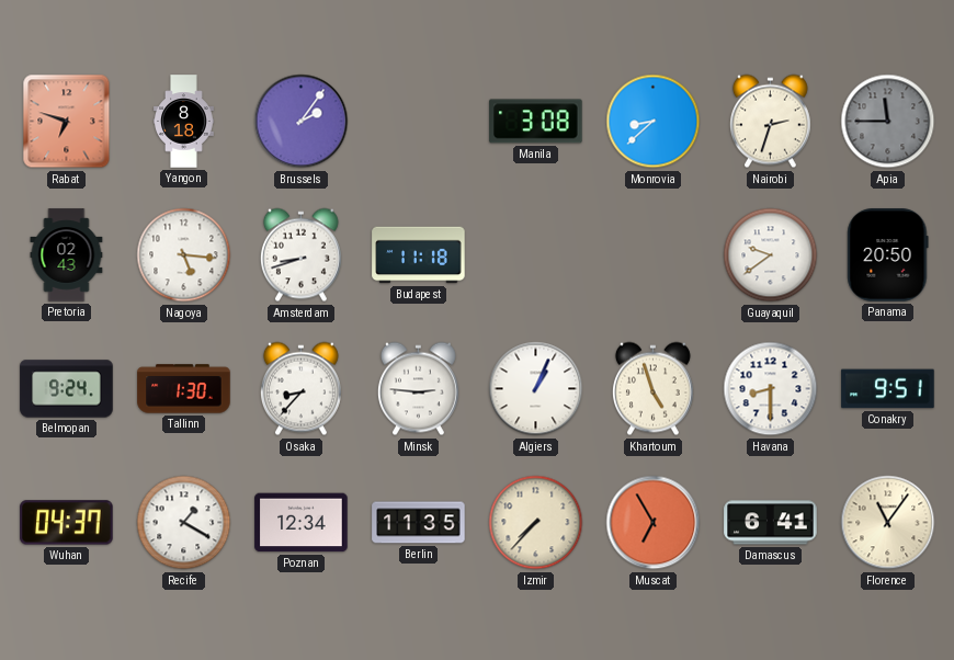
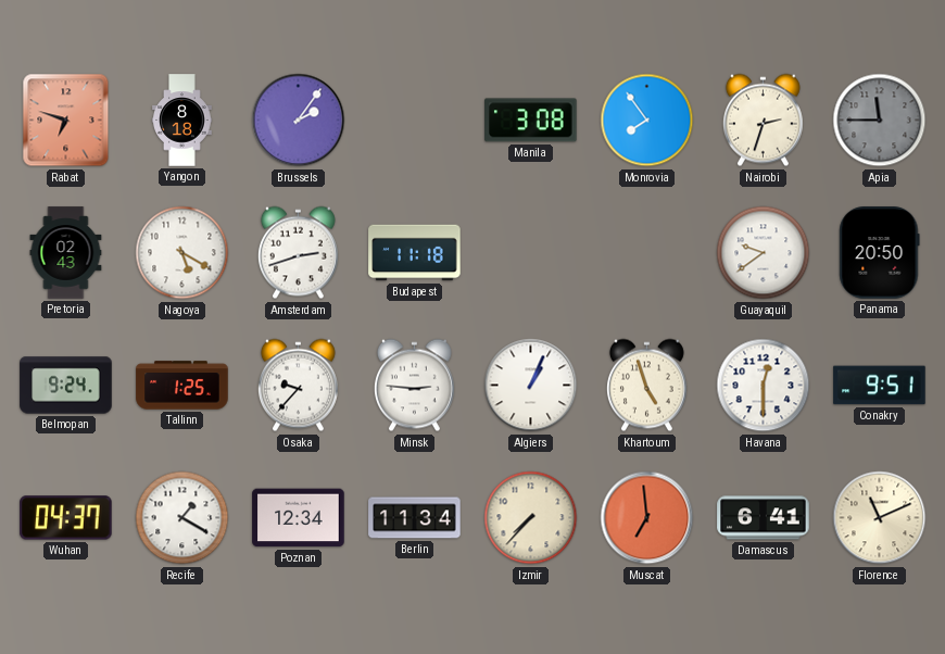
Monrovia: 8:38 -> 7:54 (647, 121)
Nagoya: 5:16 -> 5:20 (182, 253)
Amsterdam: 8:42 -> 2:42 (298, 253)
Tallinn: 1:30 -> 1:25 (182, 386)
Osaka: 8:37 -> 9:37 (298, 386)
Havana: 8:30 -> 12:30 (764, 386)
Berlin: 11:35 -> 11:34 (415, 518)
Muscat: 6:55 -> 6:59 (647, 518)
Florence: 11:06 -> 11:11 (880, 518)
